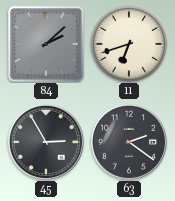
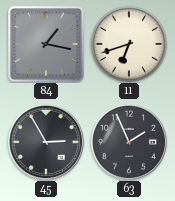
84: 2:08 -> 1:17 (46, 44)
63: 2:21 -> 1:56 (129, 142)
